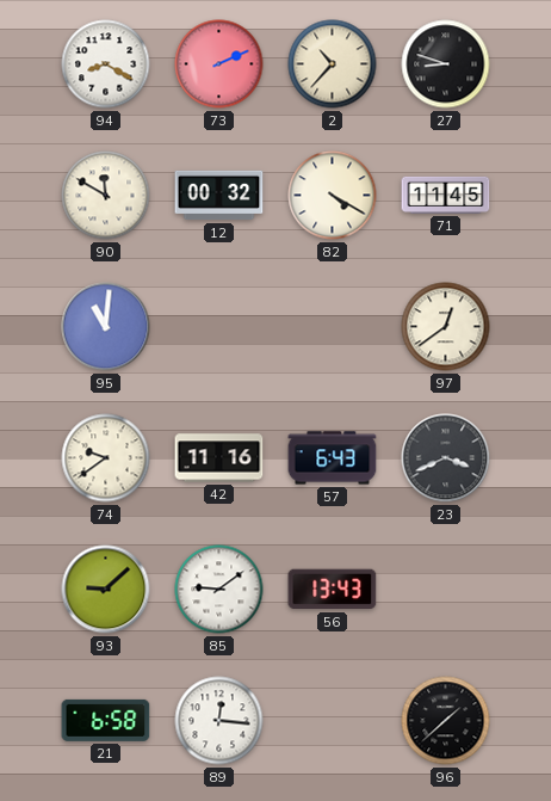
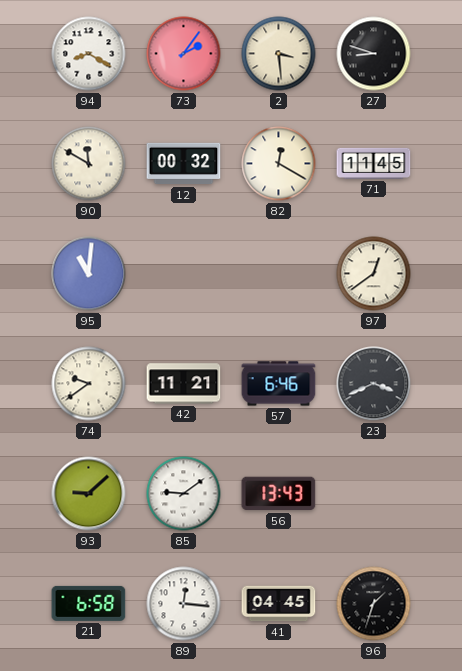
73: 2:11 -> 2:06 (184, 54)
2: 10:37 -> 3:29 (279, 54)
82: 4:20 -> 12:20 (279, 164)
42: 11:16 -> 11:21 (184, 384)
57: 6:43 -> 6:46 (279, 384)
41: none -> 04:45 (279, 604)
96: 1:38 -> 1:33 (374, 604)
